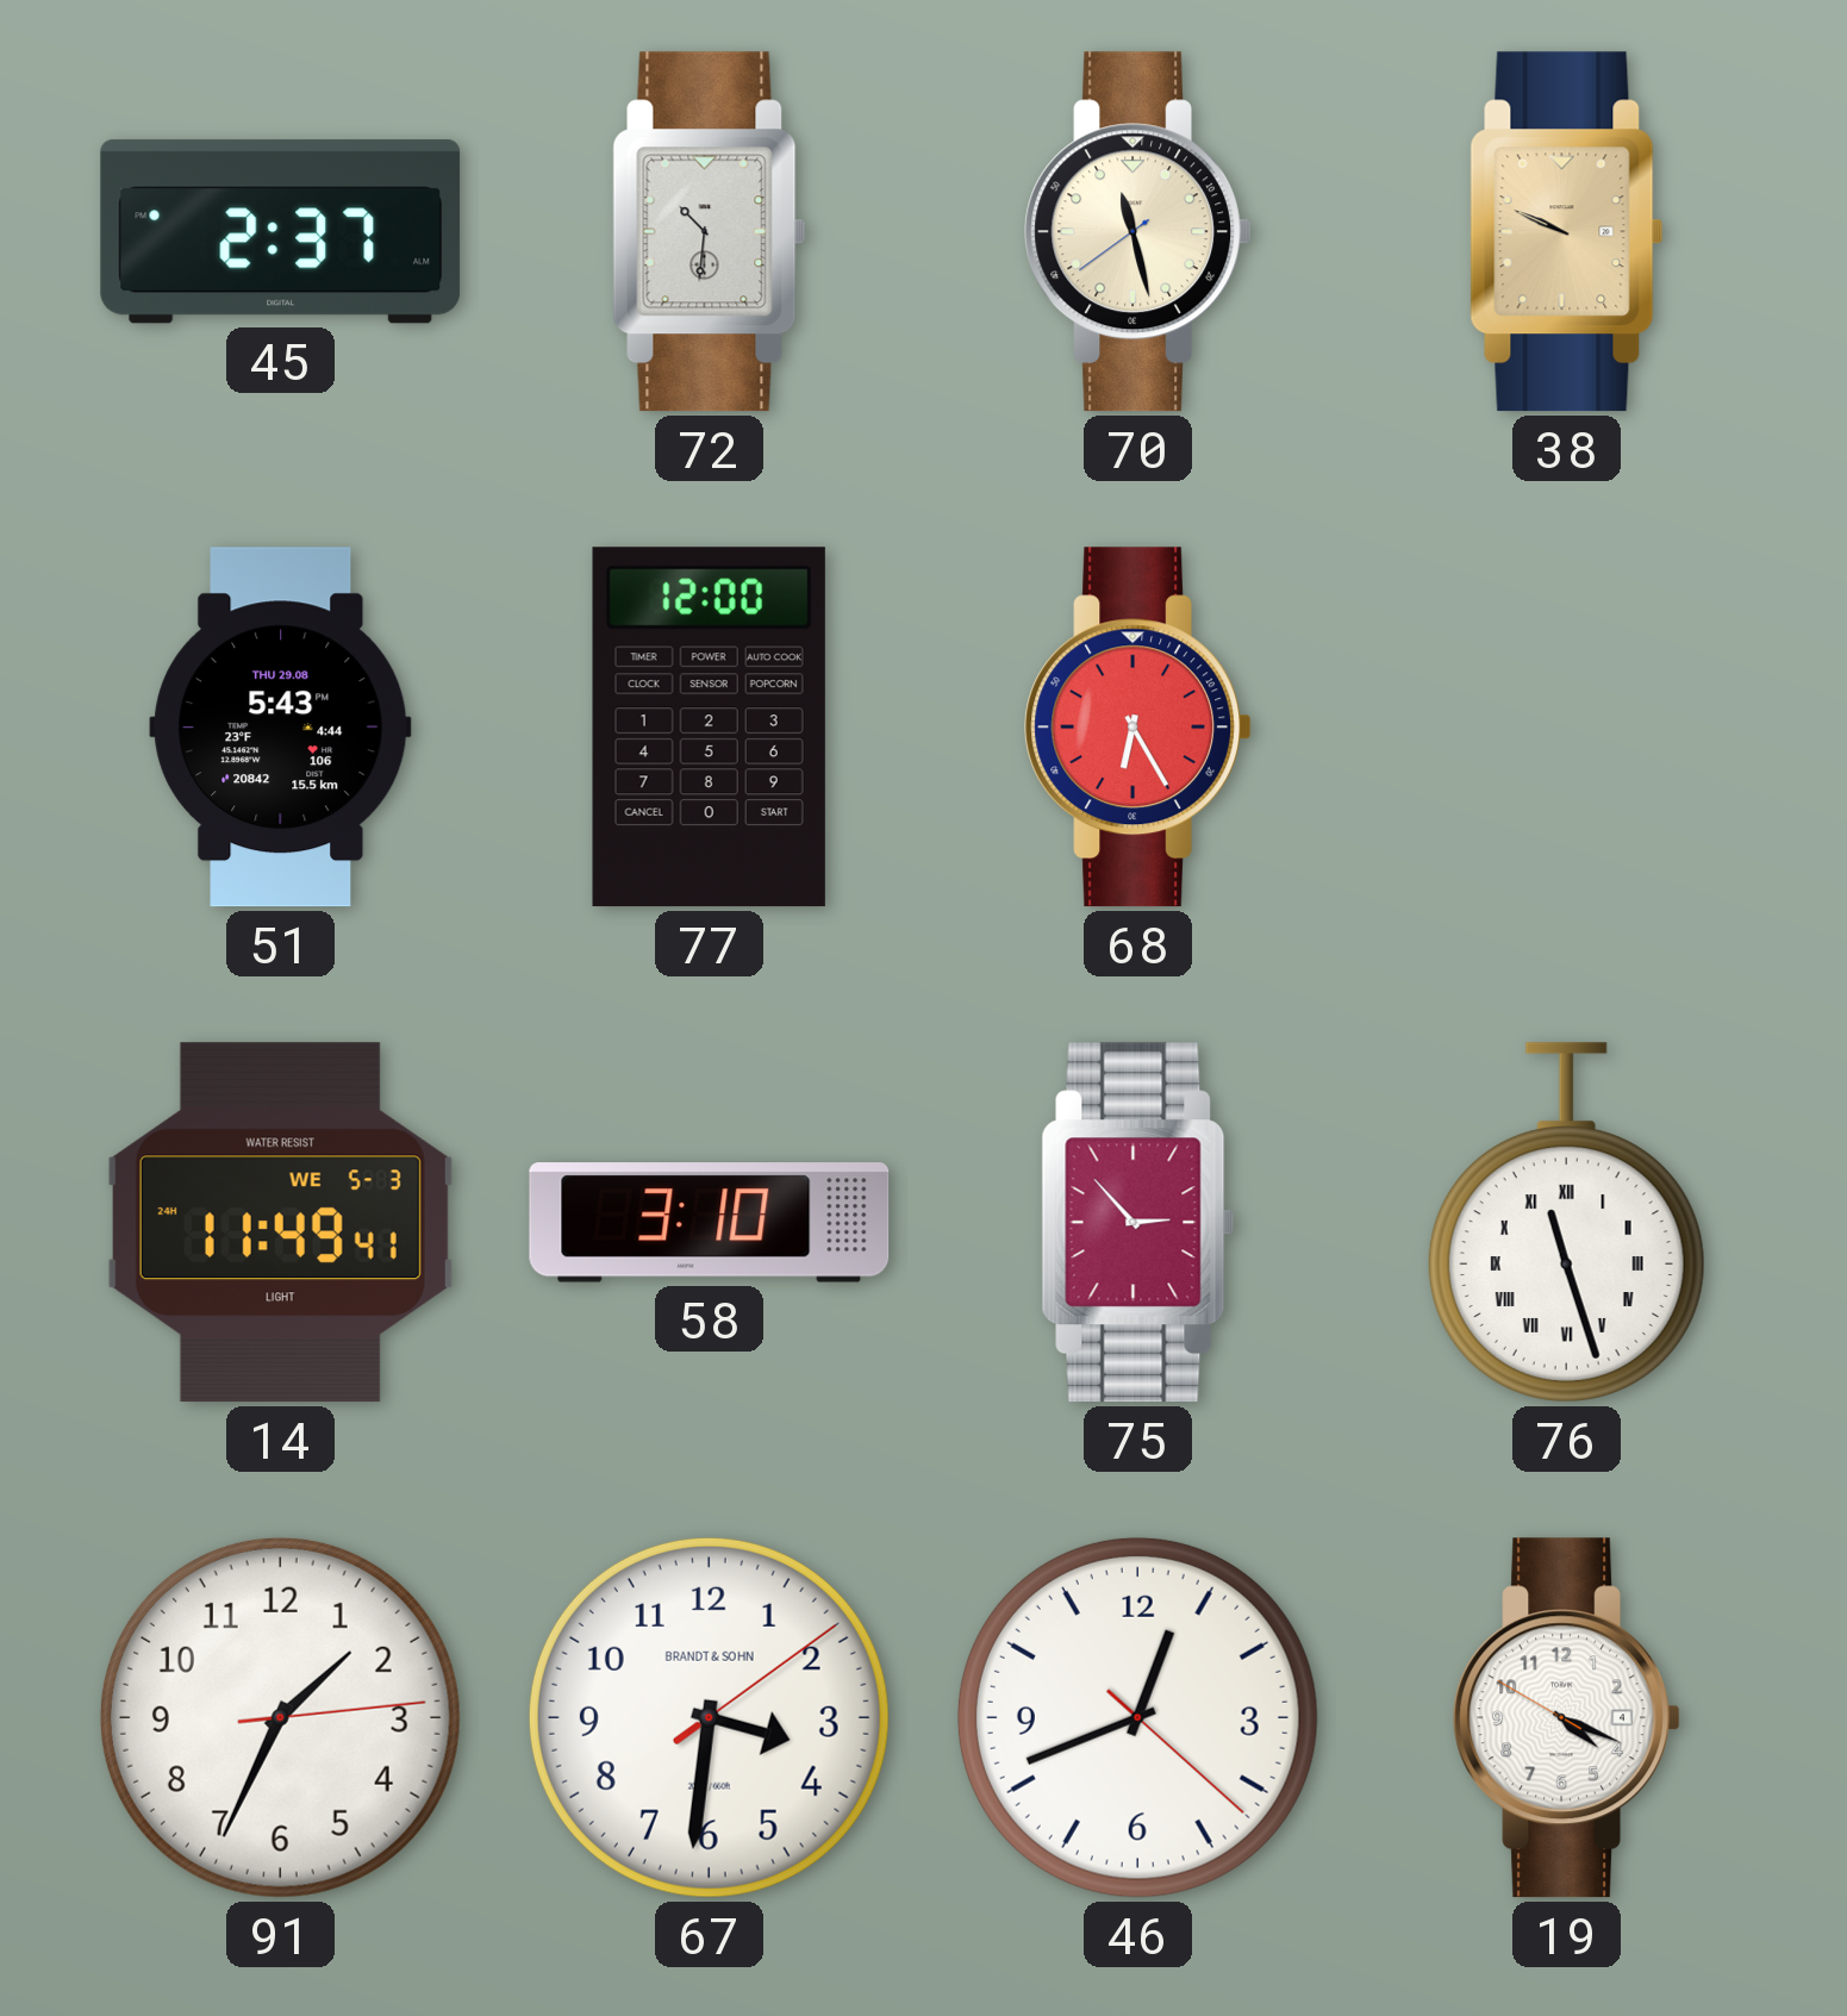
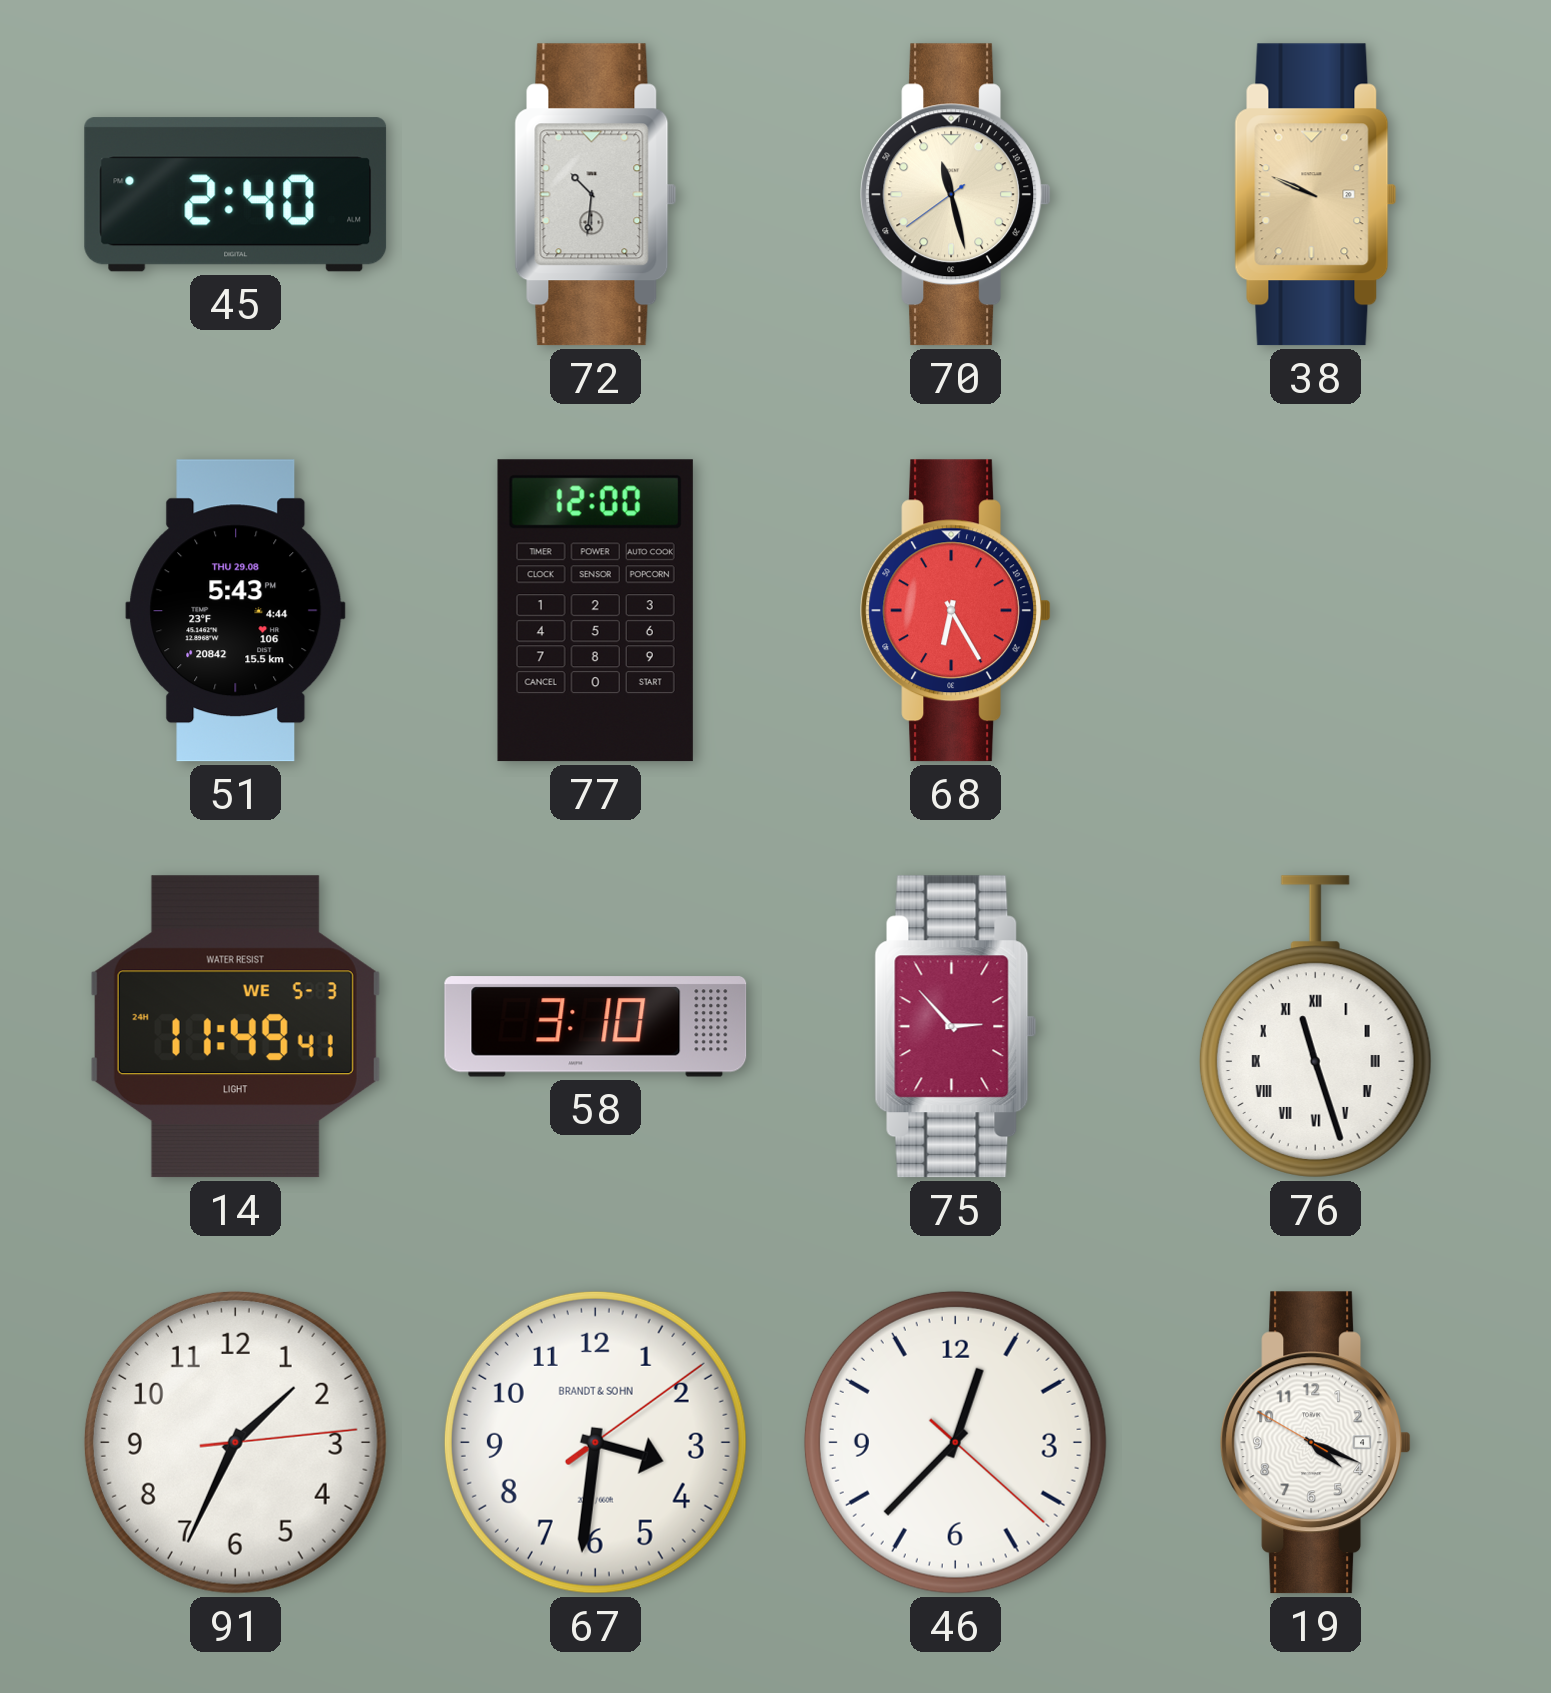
45: 2:37 -> 2:40 (236, 195)
46: 12:41 -> 12:37 (955, 1442)
